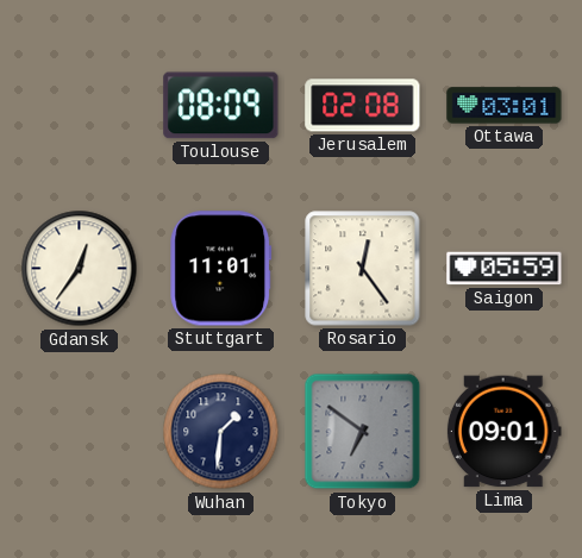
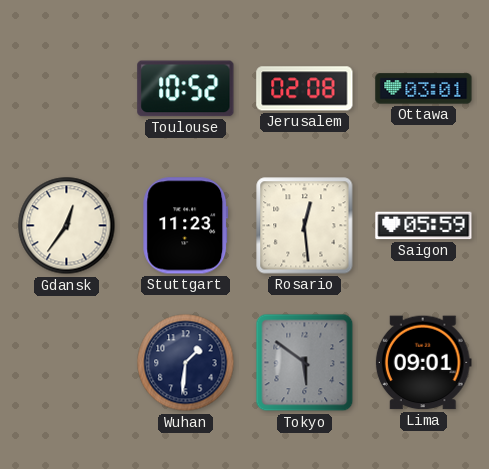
Toulouse: 08:09 -> 10:52 (186, 89)
Stuttgart: 11:01 -> 11:23 (186, 226)
Rosario: 12:24 -> 12:29 (305, 226)
Tokyo: 6:51 -> 5:51 (305, 363)
